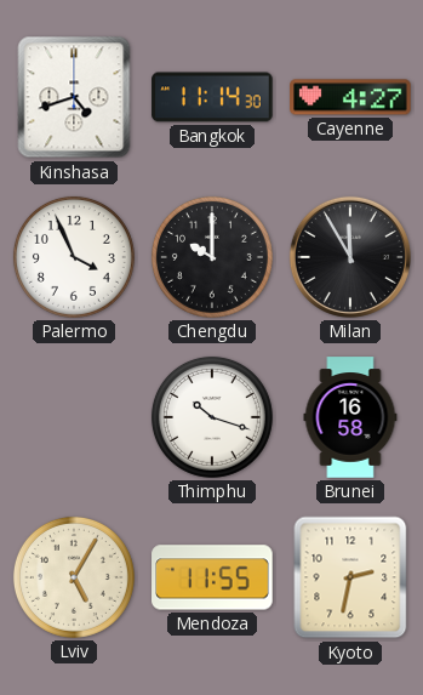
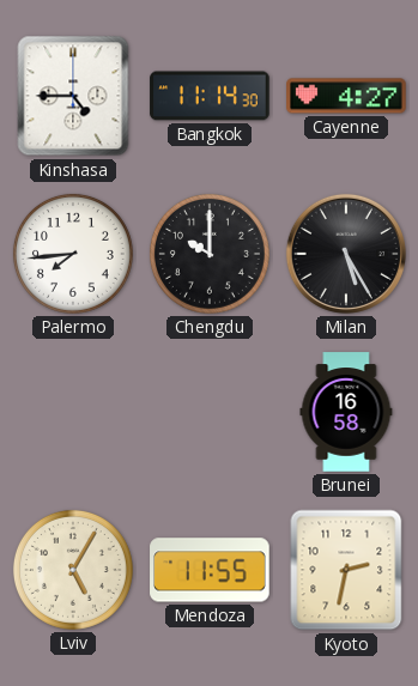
Kinshasa: 4:42 -> 4:45 (73, 96)
Palermo: 3:56 -> 7:44 (73, 254)
Milan: 11:55 -> 5:25 (346, 254)
Thimphu: 10:18 -> none (212, 417)
